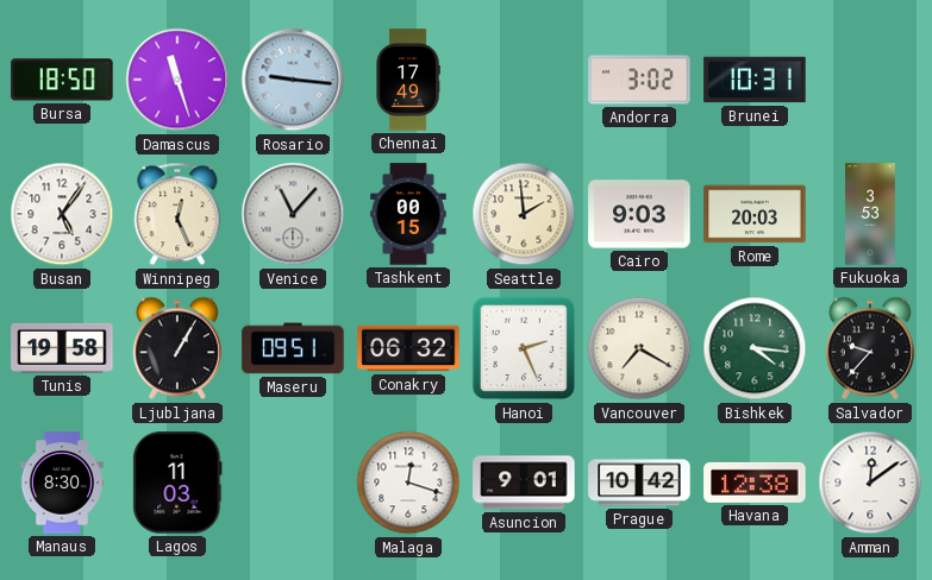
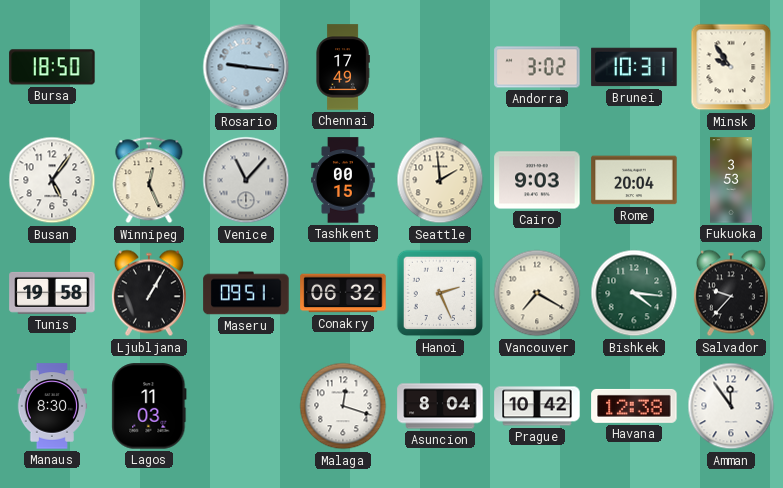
Damascus: 11:27 -> none (177, 80)
Minsk: none -> 9:54 (731, 67)
Rome: 20:03 -> 20:04 (634, 180)
Asuncion: 9:01 -> 8:04 (440, 406)
Amman: 12:09 -> 11:54 (731, 406)
